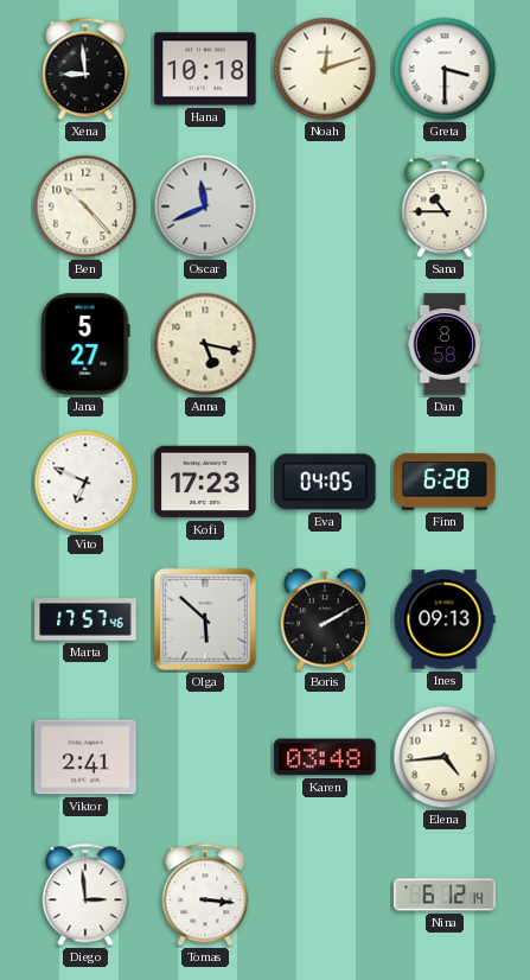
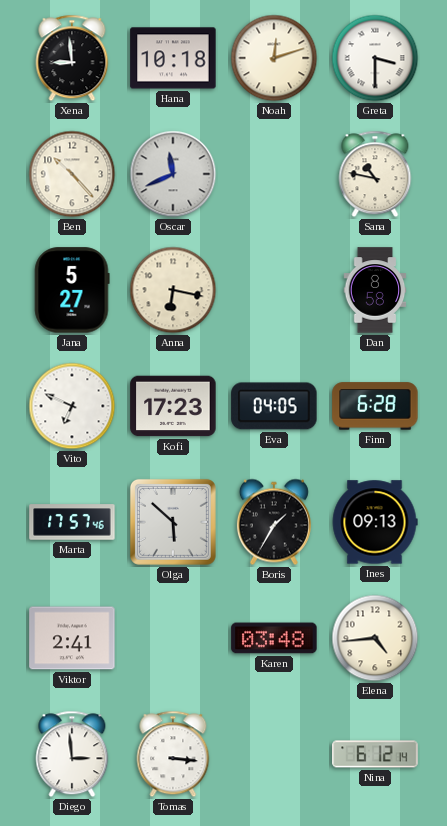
Sana: 10:45 -> 10:47 (375, 174)
Anna: 5:17 -> 6:17 (173, 290)
Boris: 2:10 -> 1:35 (274, 522)
